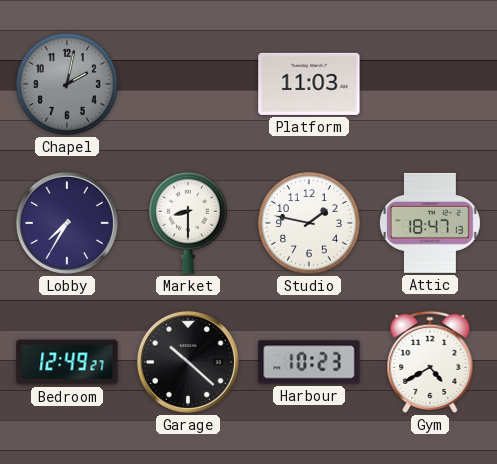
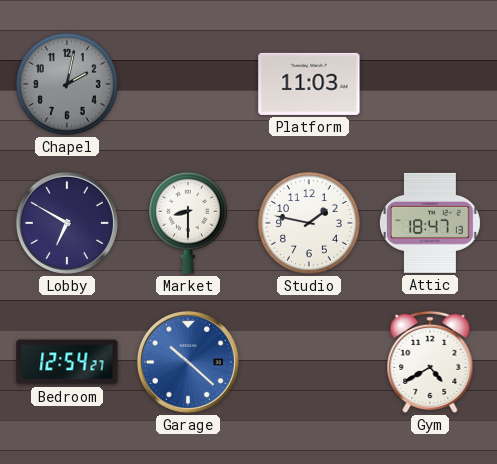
Lobby: 7:35 -> 6:50 (67, 223)
Bedroom: 12:49 -> 12:54 (67, 362)
Garage dial: black -> blue (188, 362)
Harbour: 10:23 -> none (309, 362)
